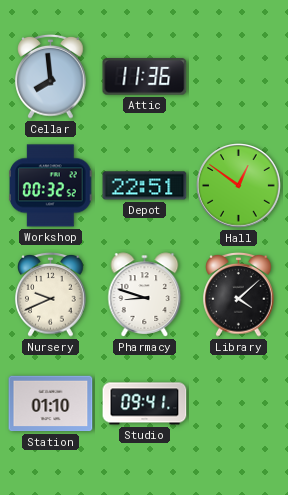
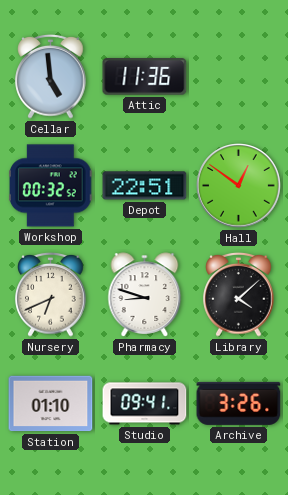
Cellar: 7:59 -> 4:59 (51, 77)
Nursery: 9:41 -> 6:41 (51, 295)
Archive: none -> 3:26 (239, 403)
